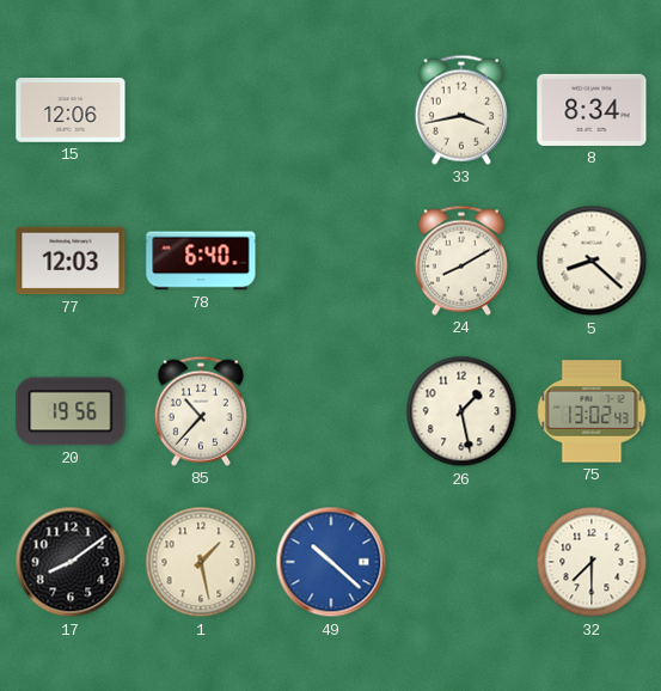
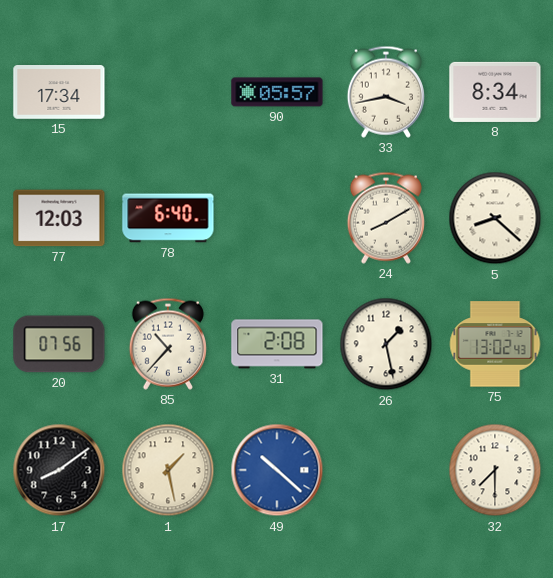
15: 12:06 -> 17:34 (59, 93)
90: none -> 05:57 (277, 92)
20: 19:56 -> 07:56 (59, 344)
31: none -> 2:08 (277, 344)
